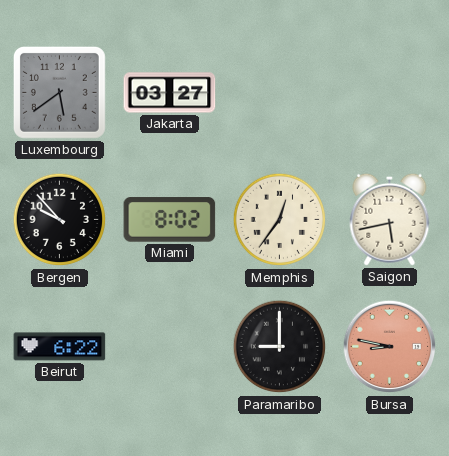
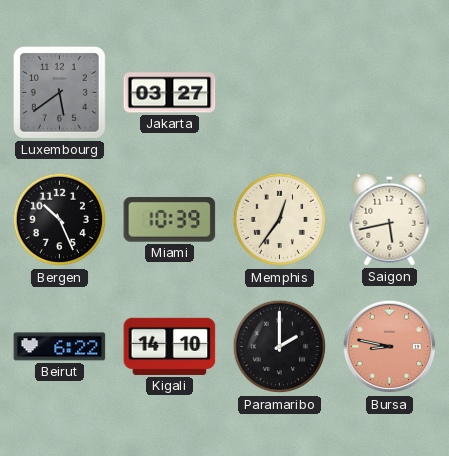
Bergen: 9:53 -> 10:26 (60, 220)
Miami: 8:02 -> 10:39 (170, 220)
Kigali: none -> 14:10 (170, 346)
Paramaribo: 9:00 -> 2:00 (280, 347)
